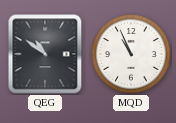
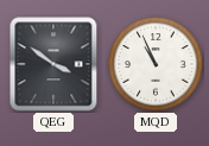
QEG: 10:51 -> 3:51 (53, 64)
